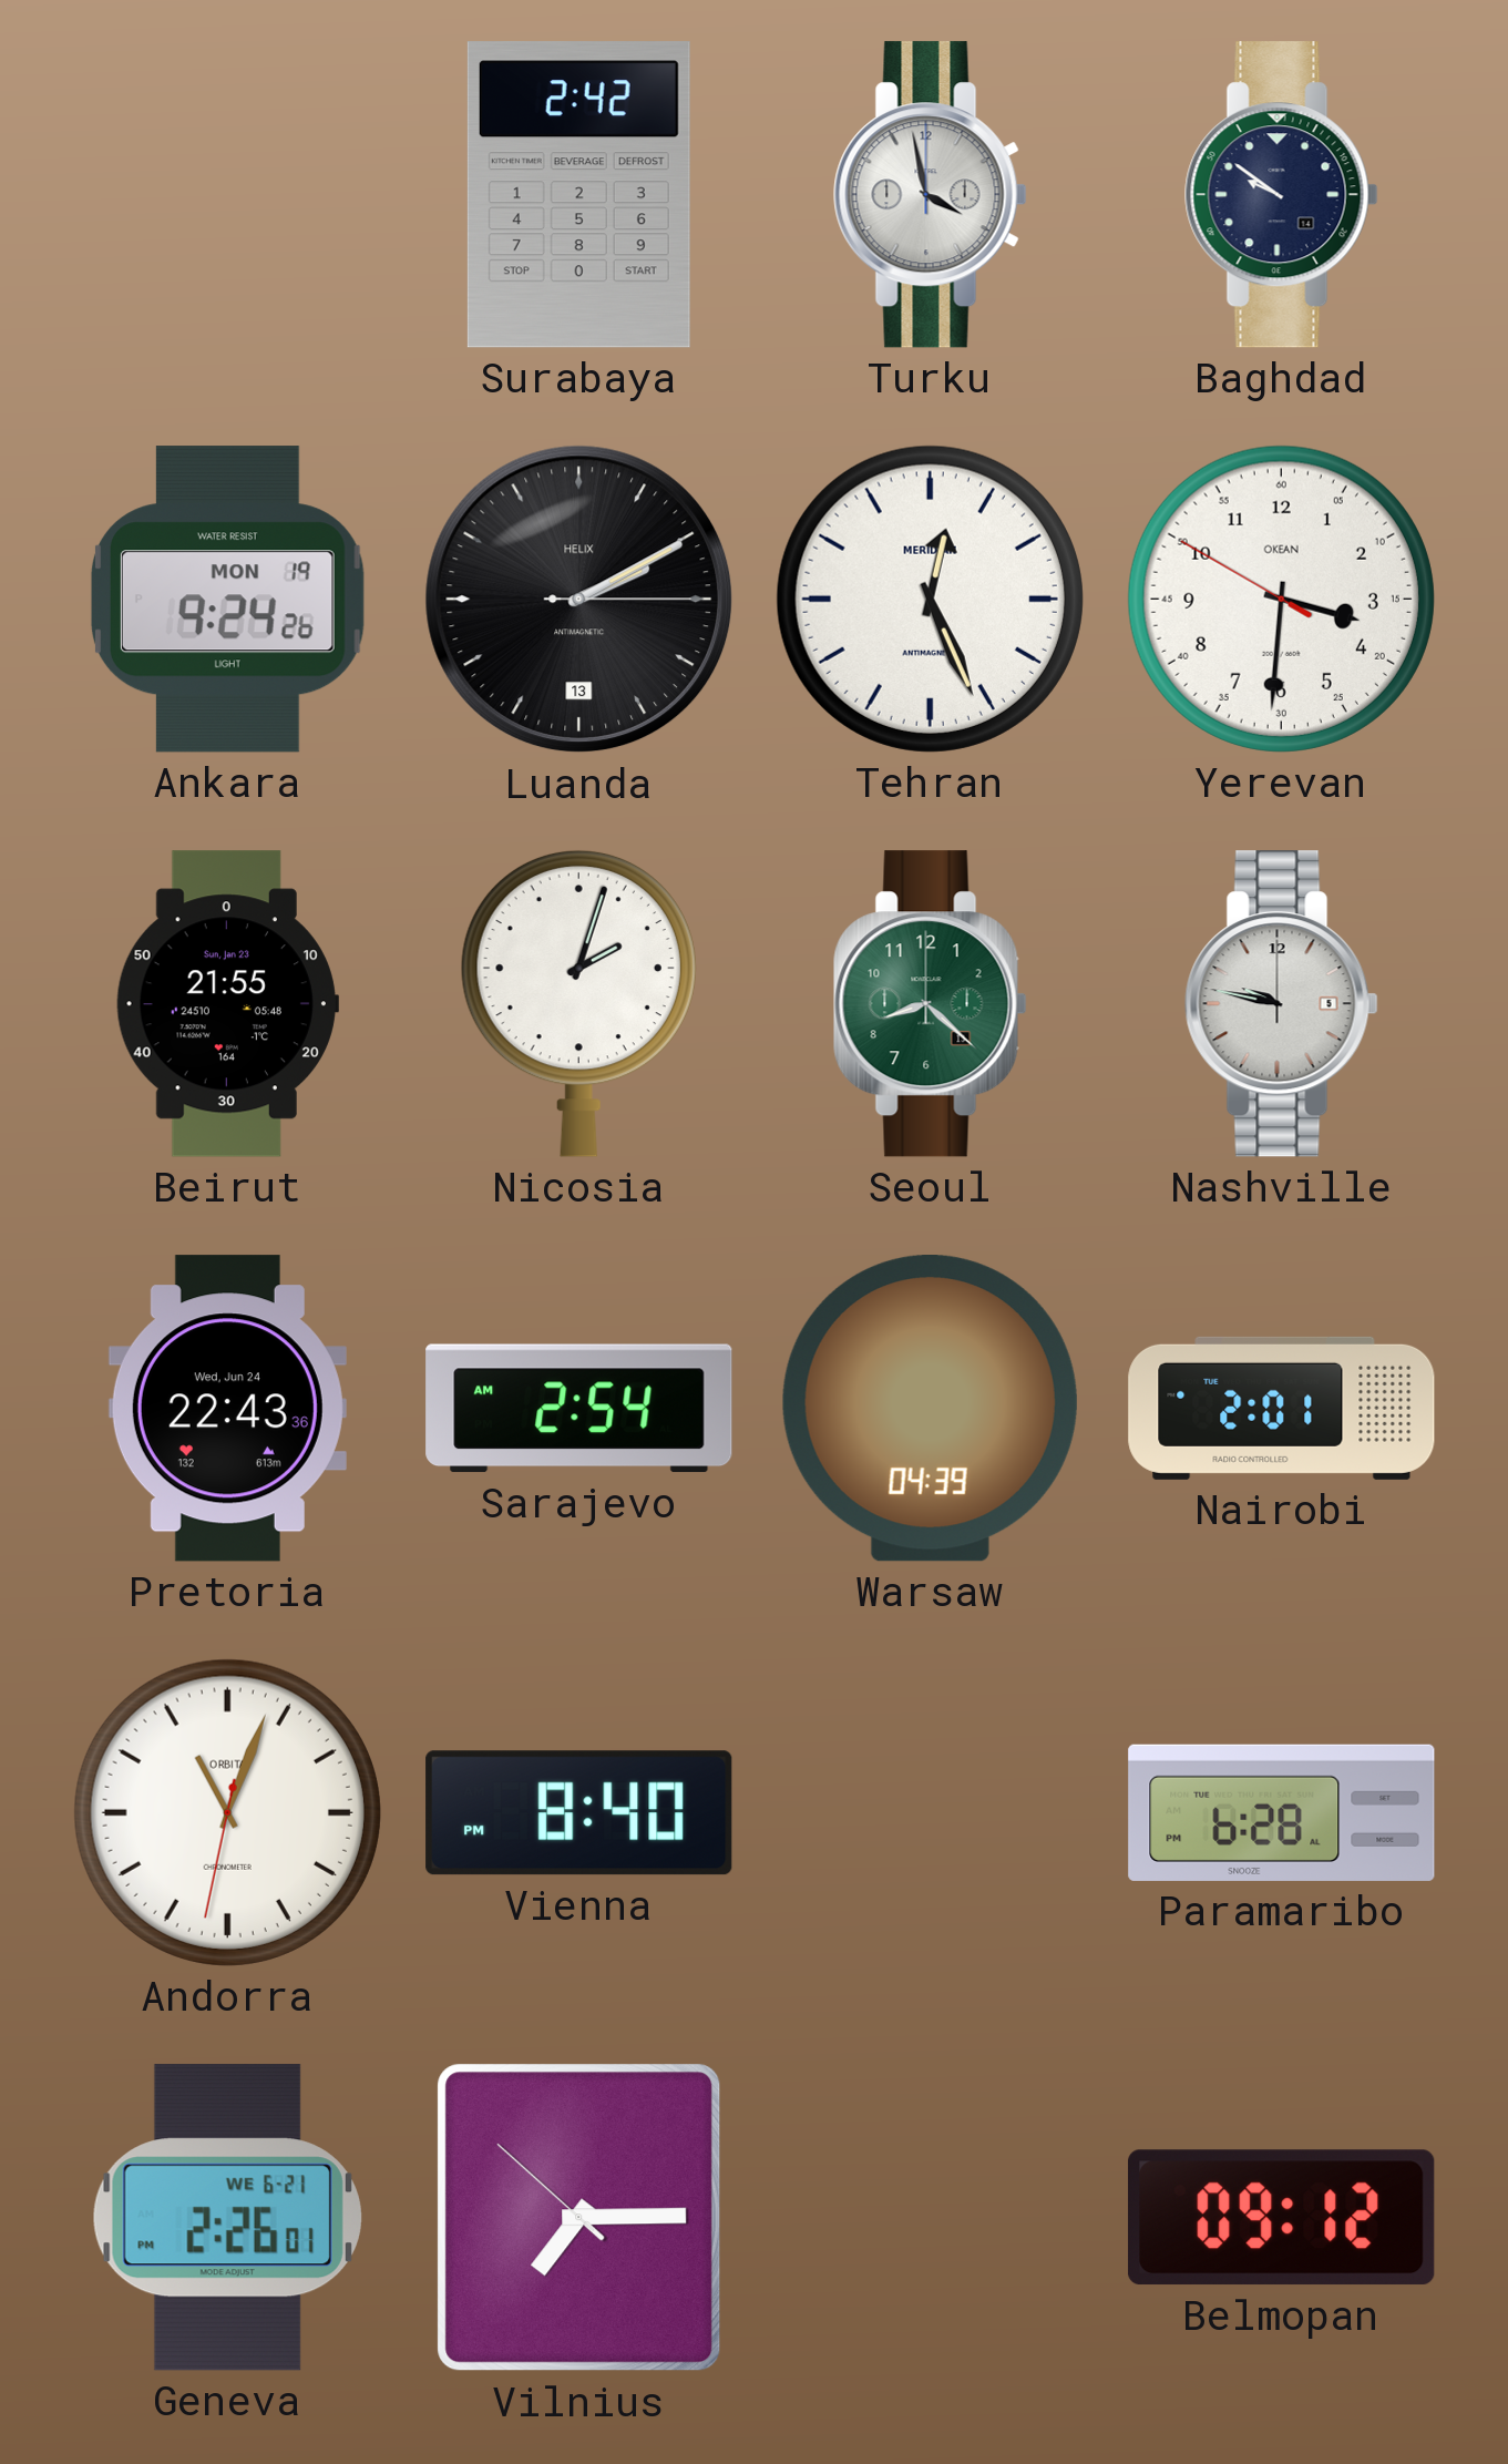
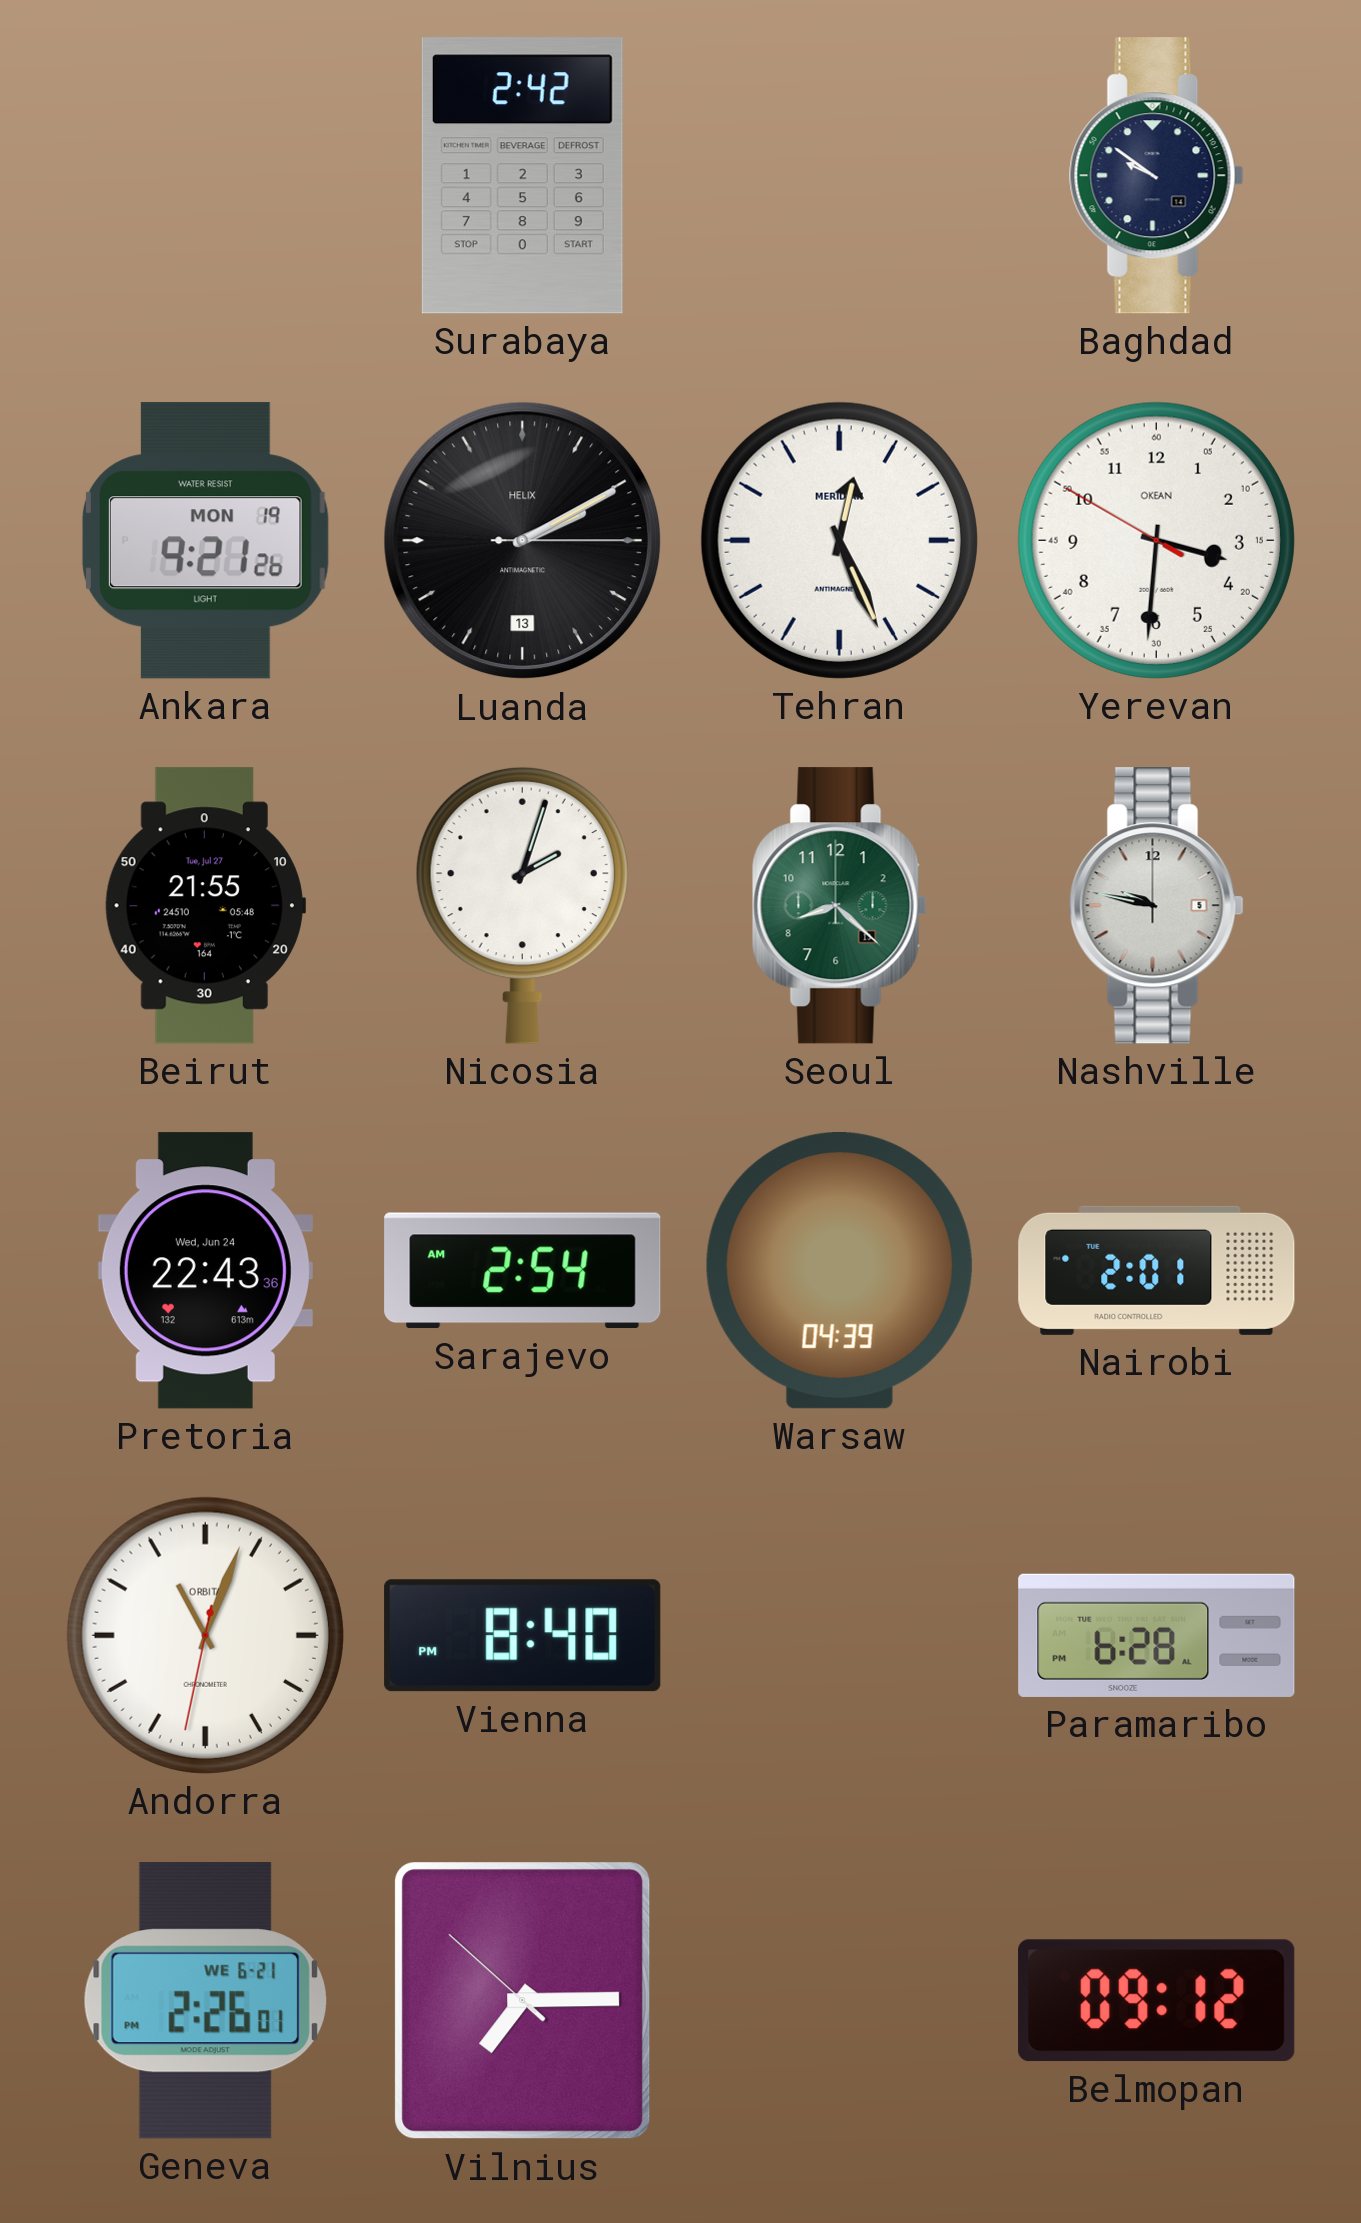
Turku: 3:58 -> none (930, 195)
Ankara: 9:24 -> 9:21 (205, 541)
Beirut date: Sun, Jan 23 -> Tue, Jul 27 (205, 906)
